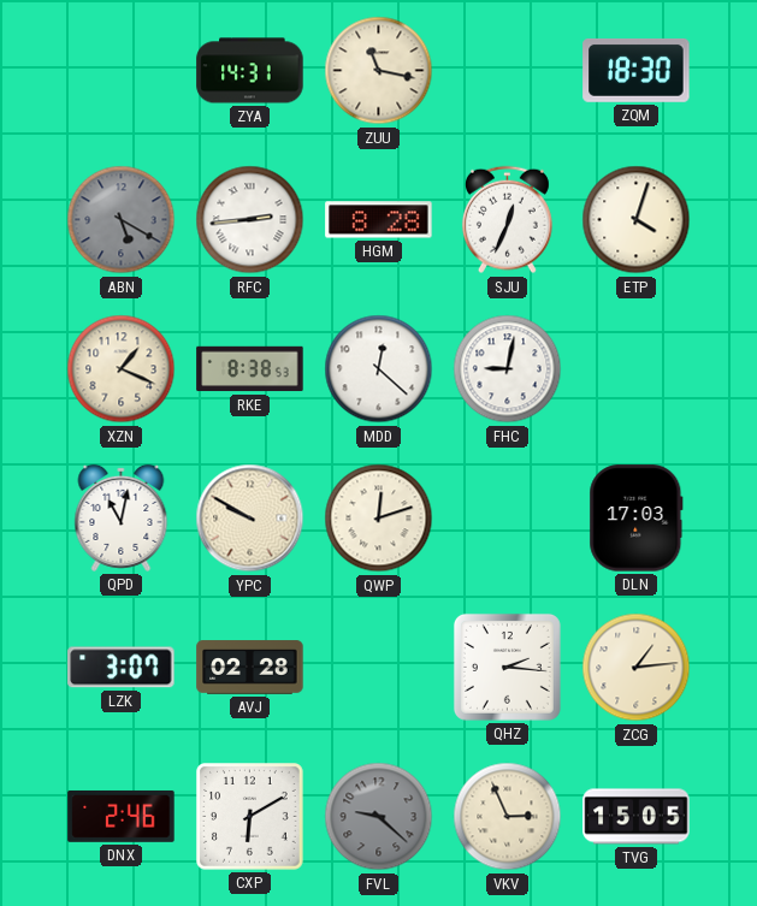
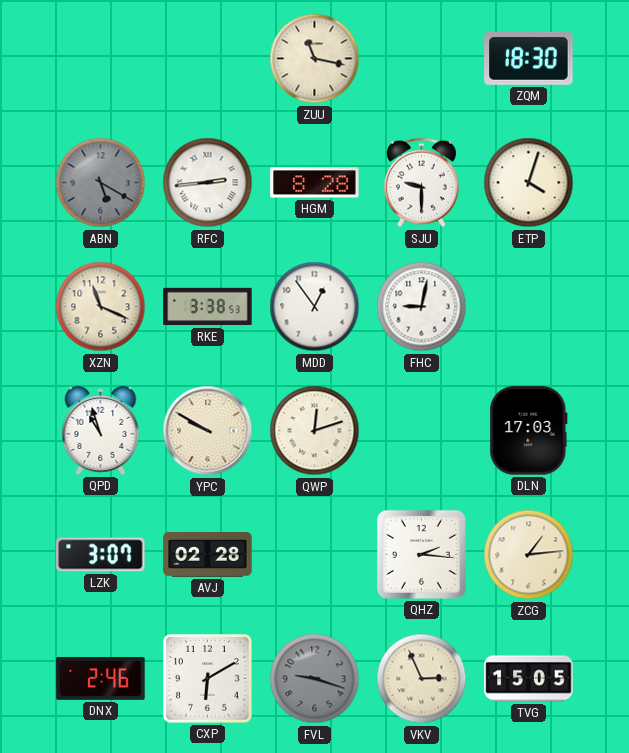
ZYA: 14:31 -> none (250, 71)
SJU: 12:34 -> 9:30 (421, 183)
XZN: 1:19 -> 11:19 (101, 307)
RKE: 8:38 -> 3:38 (208, 307)
MDD: 12:22 -> 12:54 (315, 307)
QPD: 11:02 -> 10:57 (101, 430)
FVL: 9:22 -> 9:18 (315, 679)
